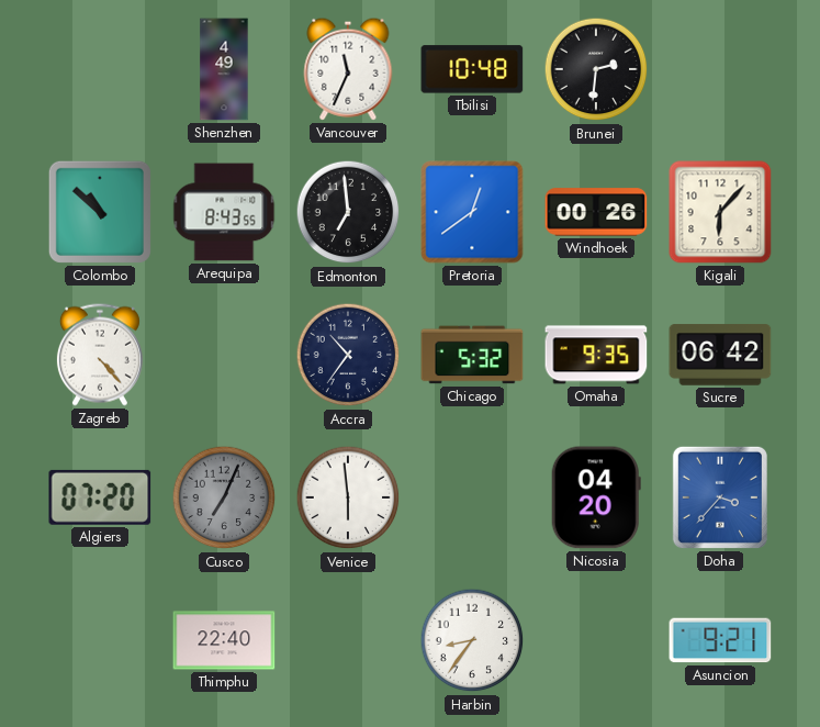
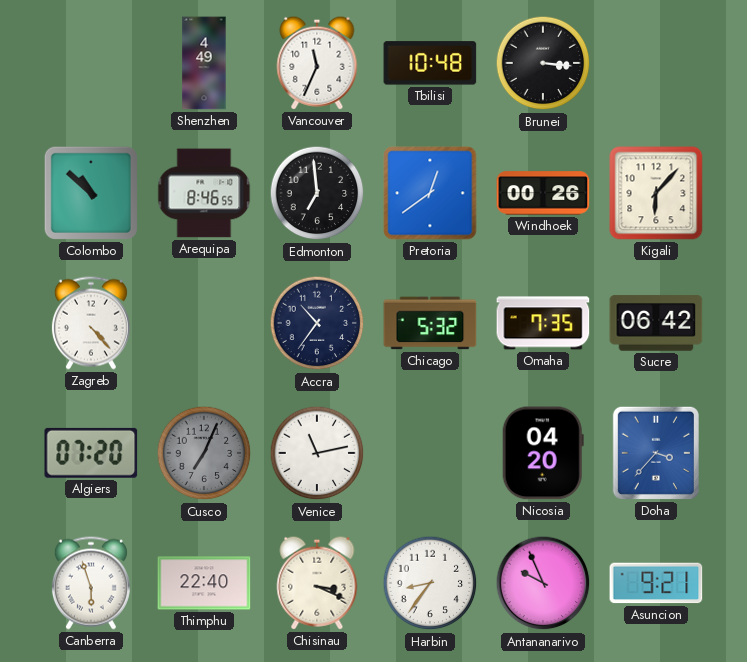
Brunei: 2:31 -> 3:16 (543, 63)
Arequipa: 8:43 -> 8:46 (204, 193)
Omaha: 9:35 -> 7:35 (543, 323)
Venice: 5:59 -> 11:13 (317, 453)
Canberra: none -> 5:57 (91, 583)
Chisinau: none -> 3:19 (317, 583)
Antananarivo: none -> 9:56 (543, 583)
